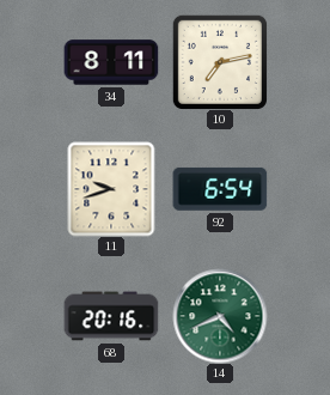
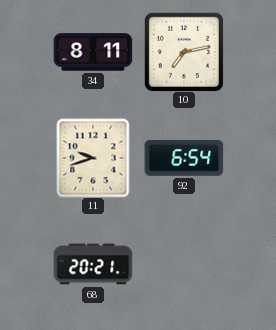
68: 20:16 -> 20:21 (93, 264)
14: 4:41 -> none (220, 316)
